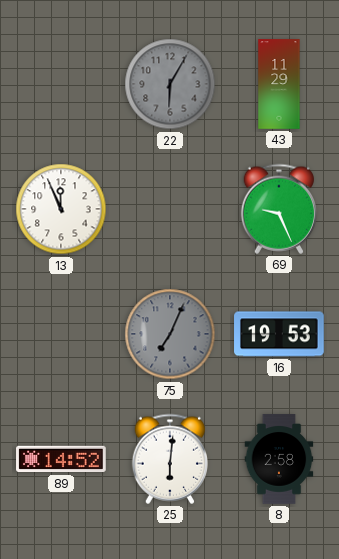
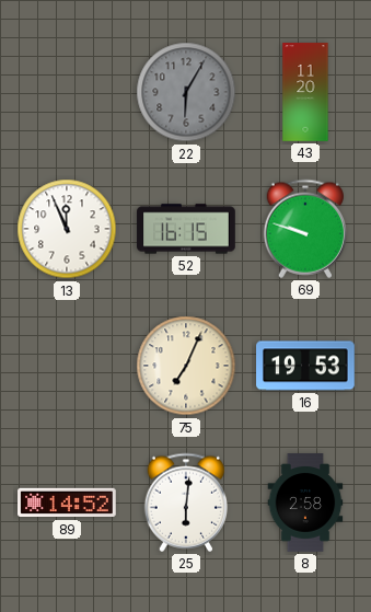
43: 11:29 -> 11:20 (305, 92)
52: none -> 16:15 (186, 229)
69: 9:26 -> 9:48 (304, 229)
75 dial: grey -> cream (186, 366)
